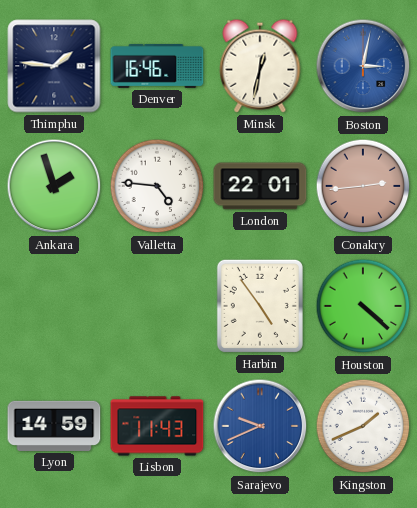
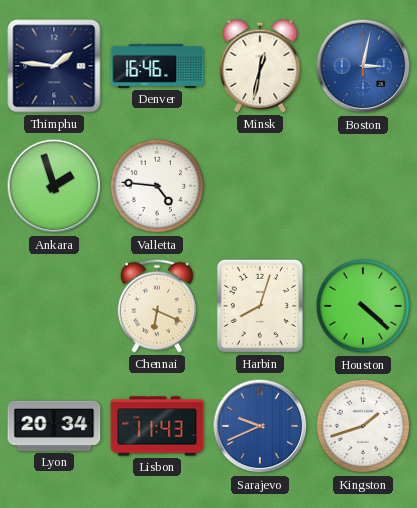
London: 22:01 -> none (260, 186)
Conakry: 2:44 -> none (363, 186)
Chennai: none -> 6:19 (157, 306)
Harbin: 4:54 -> 8:03 (260, 306)
Lyon: 14:59 -> 20:34 (54, 426)
Kingston: 1:41 -> 1:42 (363, 426)
